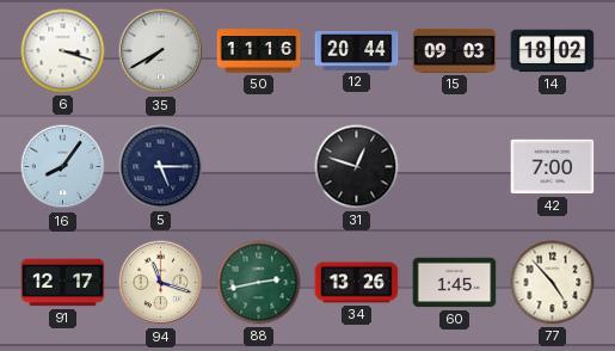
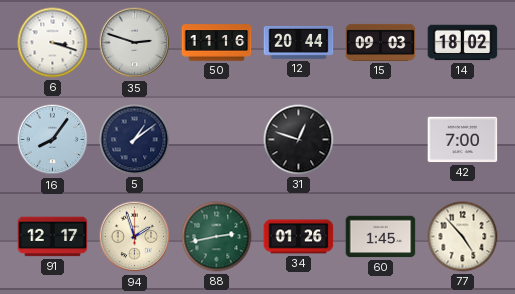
35: 7:40 -> 2:48 (135, 43)
5: 5:15 -> 1:09 (135, 140)
94: 11:18 -> 1:57 (135, 237)
34: 13:26 -> 01:26 (299, 237)
